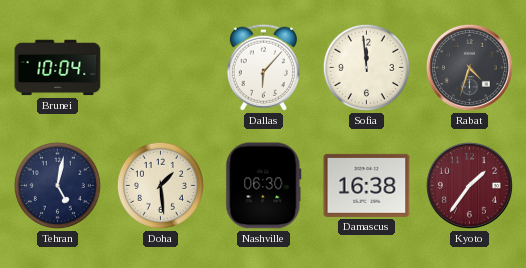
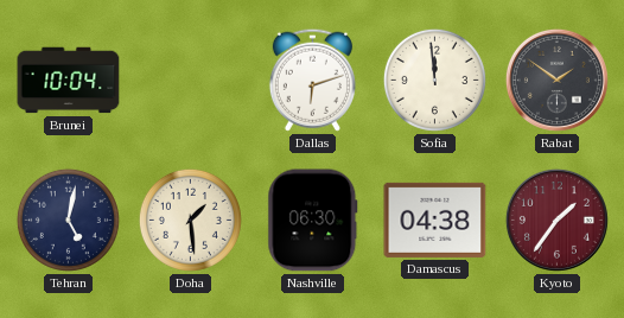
Dallas: 6:07 -> 6:12 (312, 79)
Rabat: 4:33 -> 1:51 (556, 79)
Damascus: 16:38 -> 04:38 (435, 220)
